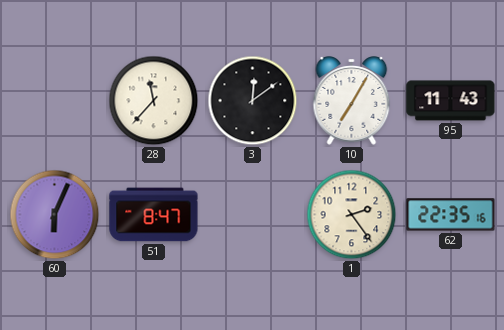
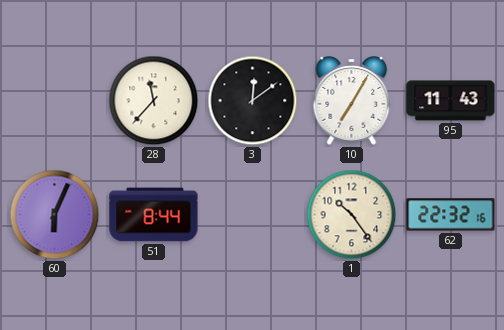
51: 8:47 -> 8:44 (154, 215)
1: 2:24 -> 10:24 (352, 215)
62: 22:35 -> 22:32 (451, 215)
